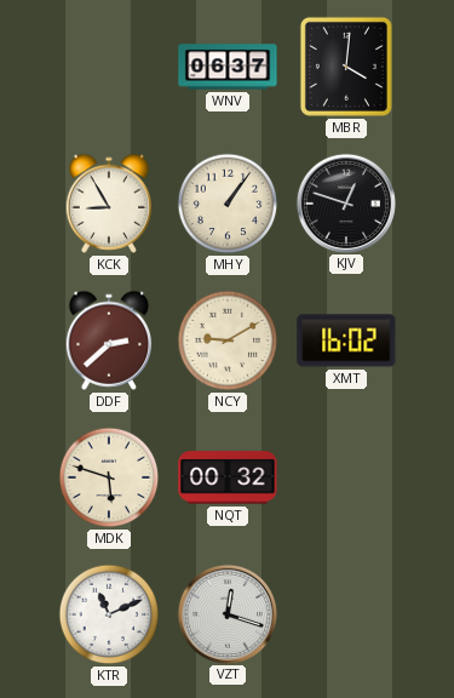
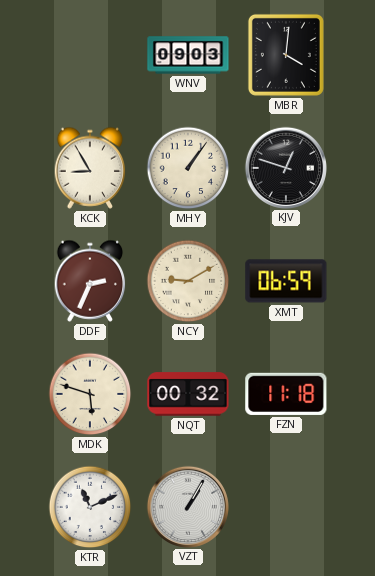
WNV: 06:37 -> 09:03 (188, 55)
DDF: 2:38 -> 2:34 (90, 281)
XMT: 16:02 -> 06:59 (286, 281)
FZN: none -> 11:18 (286, 394)
VZT: 12:18 -> 1:05 (187, 506)
